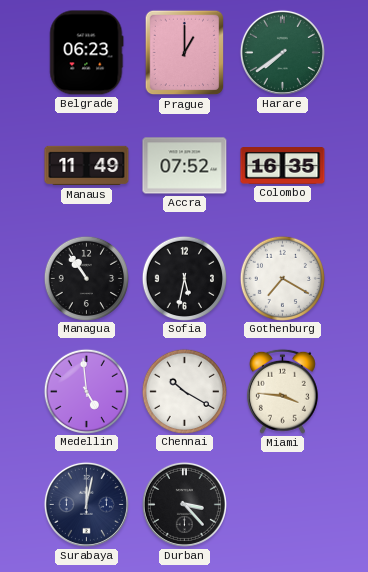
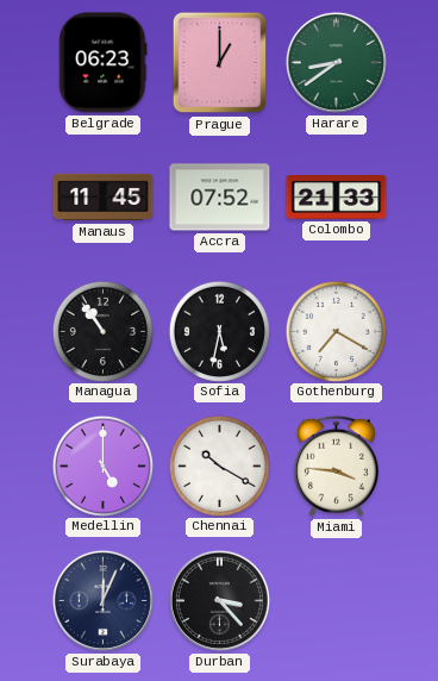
Harare: 7:39 -> 8:39 (336, 62)
Manaus: 11:49 -> 11:45 (104, 198)
Colombo: 16:35 -> 21:33 (337, 198)
Medellin: 4:59 -> 5:00 (102, 466)
Surabaya: 12:02 -> 12:04 (102, 600)
